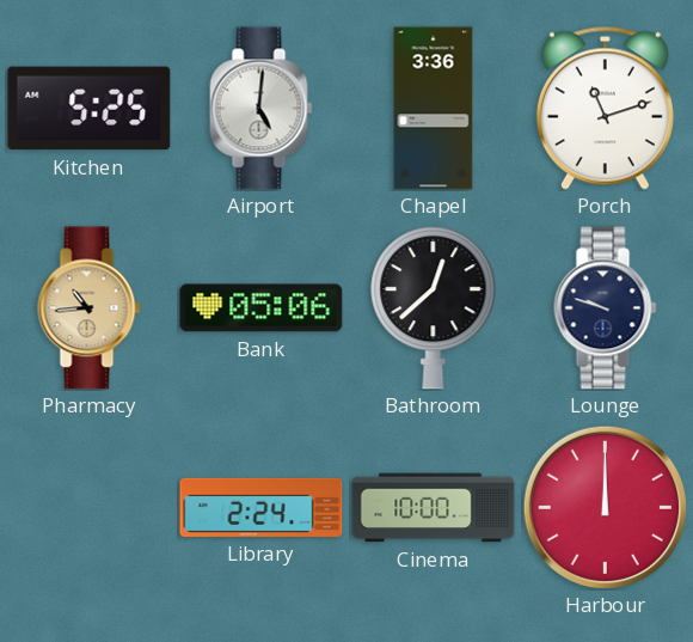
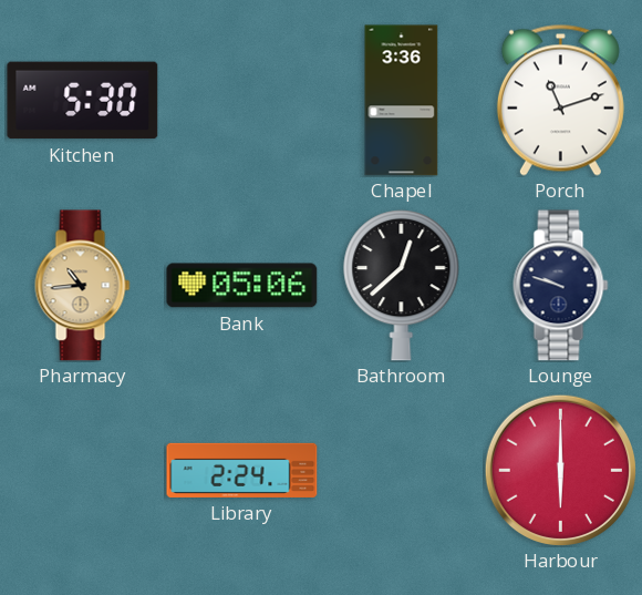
Kitchen: 5:25 -> 5:30 (83, 101)
Airport: 5:01 -> none (262, 109)
Cinema: 10:00 -> none (434, 508)
Harbour: 12:00 -> 6:00 (560, 470)
